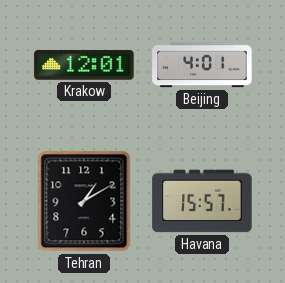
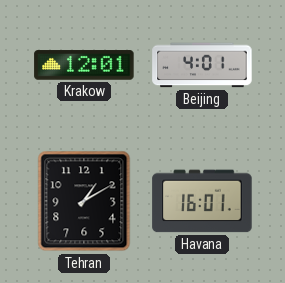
Havana: 15:57 -> 16:01 (202, 201)
